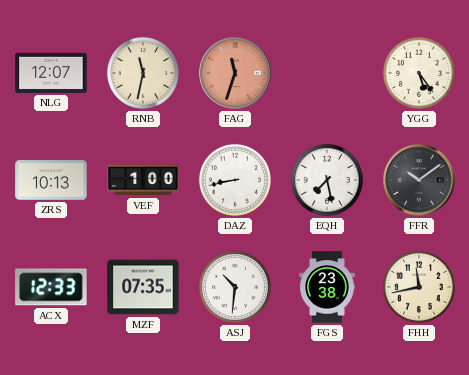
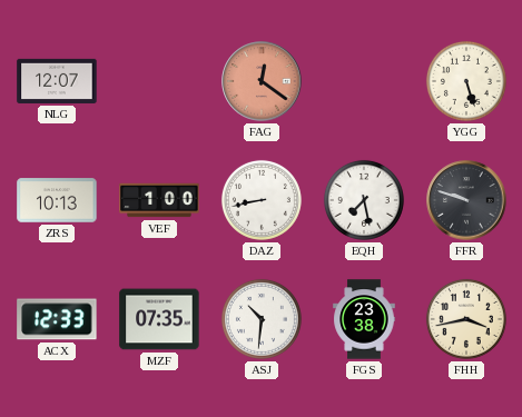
RNB: 11:32 -> none (143, 73)
FAG: 11:33 -> 12:21 (262, 81)
YGG: 5:24 -> 5:27 (466, 81)
FFR: 10:09 -> 9:48 (466, 200)
FHH: 11:43 -> 3:43 (466, 319)
